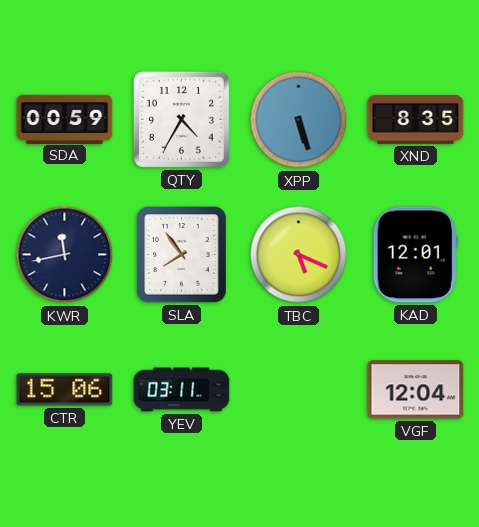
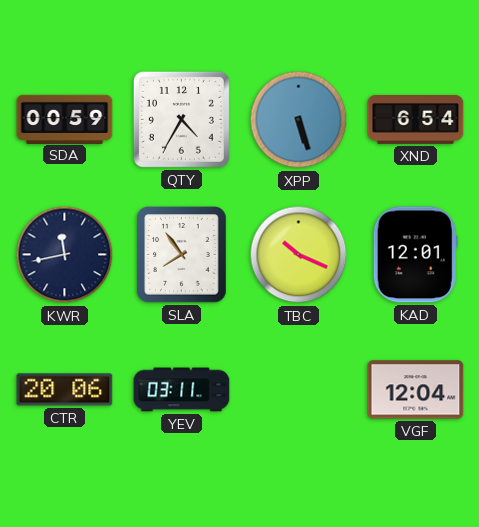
XND: 8:35 -> 6:54 (416, 119)
TBC: 5:19 -> 10:19 (299, 255)
CTR: 15:06 -> 20:06 (65, 390)
